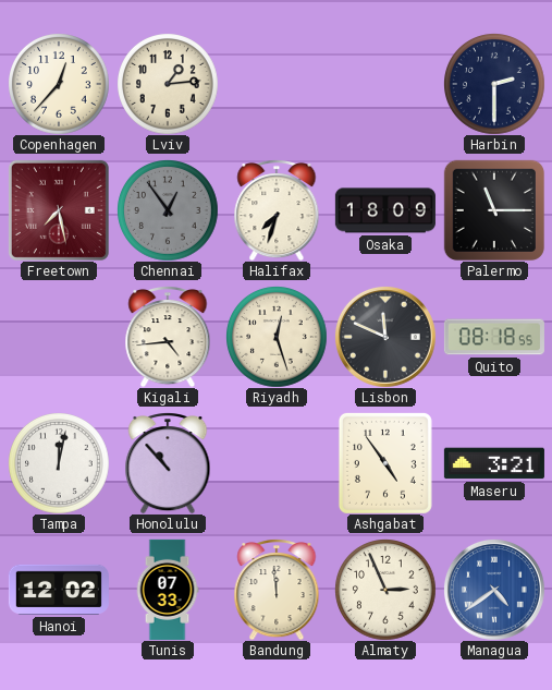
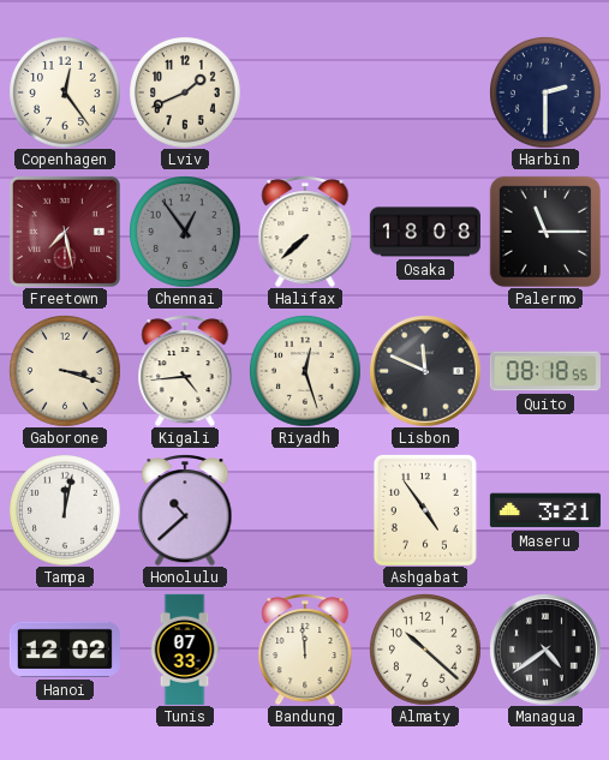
Copenhagen: 12:37 -> 12:24 (65, 92)
Lviv: 1:14 -> 1:41 (185, 92)
Halifax: 7:33 -> 7:38 (305, 232)
Osaka: 18:09 -> 18:08 (425, 232)
Gaborone: none -> 3:18 (65, 371)
Honolulu: 10:53 -> 10:38 (185, 510)
Almaty: 2:56 -> 10:22 (425, 650)
Managua dial: blue -> black (545, 650)
